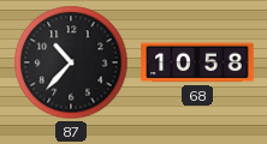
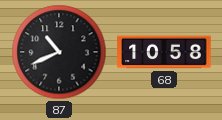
87: 10:37 -> 10:41 (59, 52)
